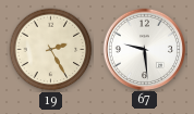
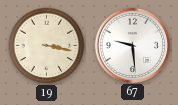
19: 2:25 -> 3:17 (47, 46)
